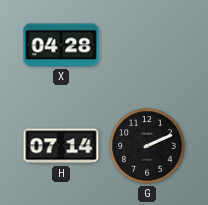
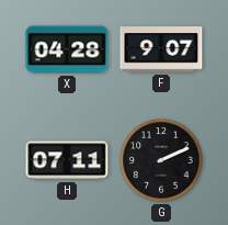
F: none -> 9:07 (161, 49)
H: 07:14 -> 07:11 (67, 160)
